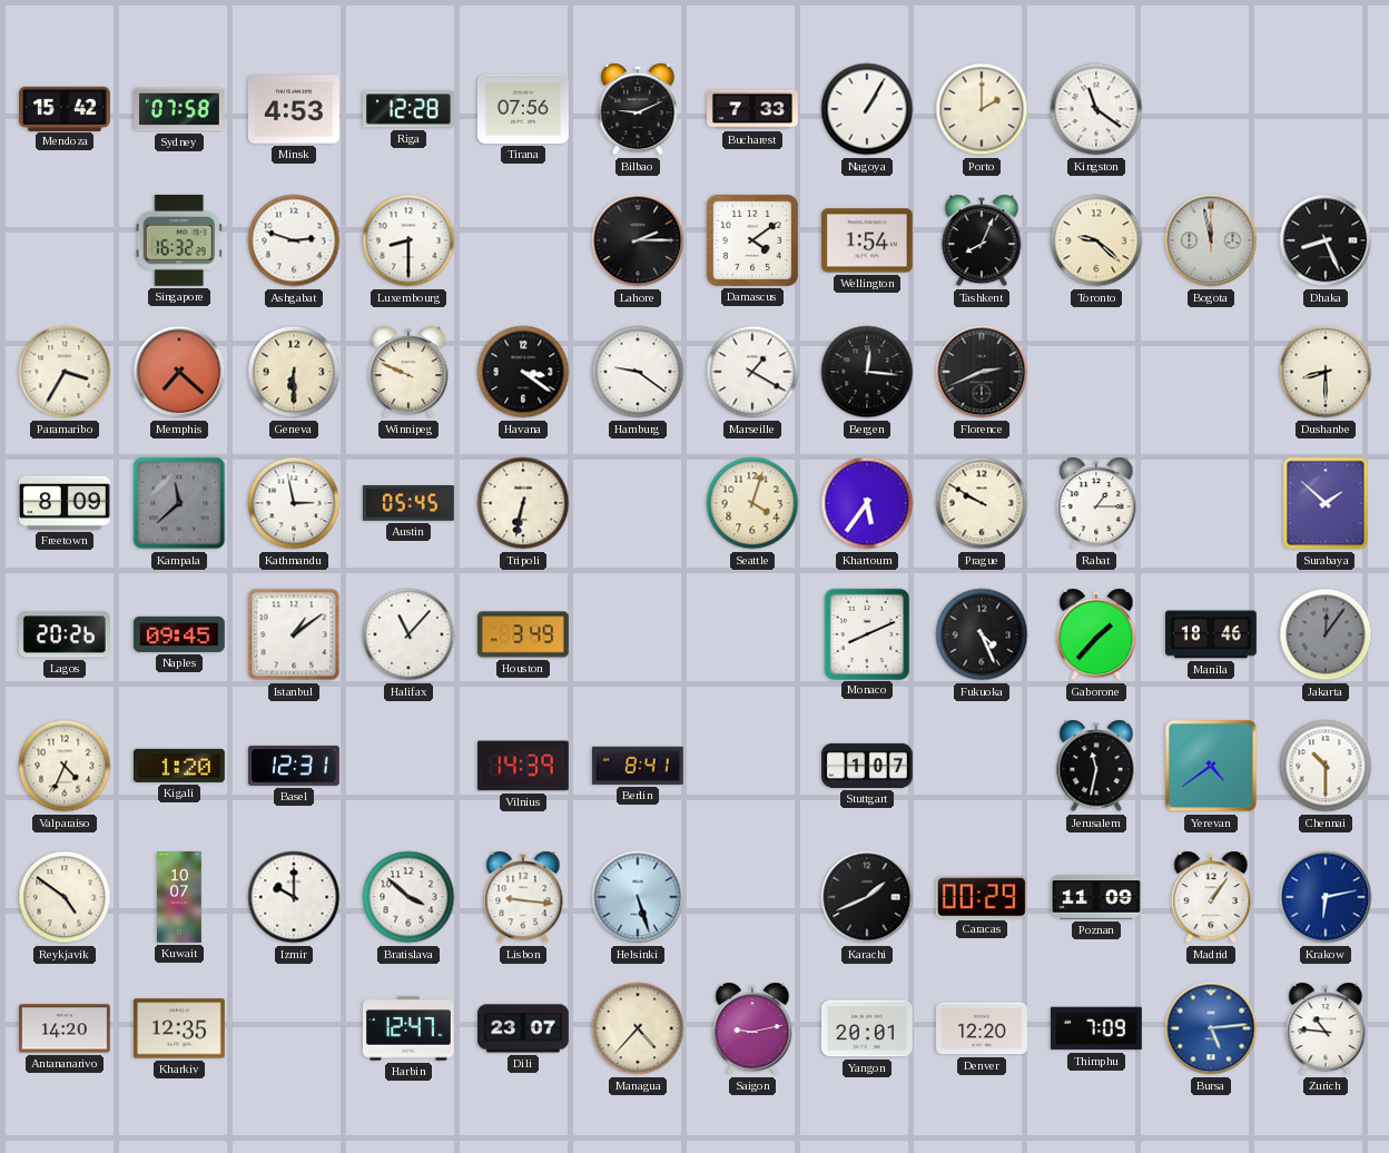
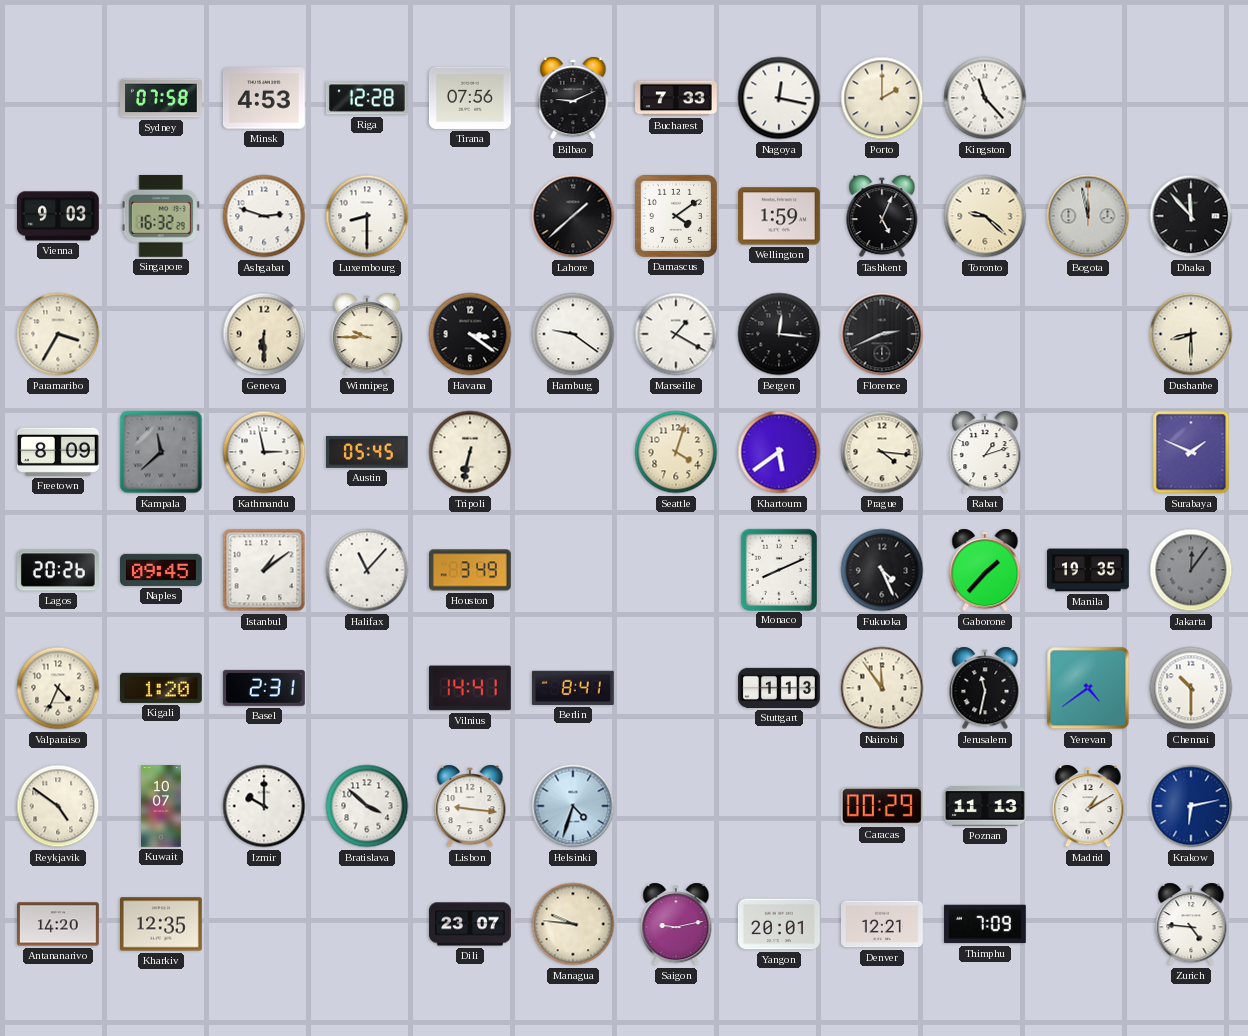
Mendoza: 15:42 -> none (66, 108)
Nagoya: 1:05 -> 12:17 (779, 98)
Kingston: 11:21 -> 11:23 (985, 98)
Vienna: none -> 9:03 (58, 216)
Lahore: 2:15 -> 1:38 (573, 216)
Wellington: 1:54 -> 1:59 (780, 216)
Tashkent: 8:04 -> 5:04 (882, 216)
Dhaka: 8:26 -> 11:53 (1191, 216)
Memphis: 7:22 -> none (179, 372)
Winnipeg: 9:49 -> 9:45 (367, 334)
Khartoum: 5:36 -> 5:39 (779, 452)
Prague: 9:50 -> 4:16 (882, 452)
Rabat: 1:15 -> 1:12 (985, 452)
Surabaya: 1:52 -> 1:49 (1191, 452)
Manila: 18:46 -> 19:35 (1089, 570)
Basel: 12:31 -> 2:31 (264, 688)
Vilnius: 14:39 -> 14:41 (470, 688)
Stuttgart: 1:07 -> 1:13 (780, 688)
Nairobi: none -> 11:54 (882, 688)
Helsinki: 5:27 -> 4:33 (573, 806)
Karachi: 1:41 -> none (867, 897)
Poznan: 11:09 -> 11:13 (986, 806)
Madrid: 1:06 -> 1:10 (1088, 806)
Harbin: 12:47 -> none (408, 1028)
Managua: 4:37 -> 9:46 (573, 924)
Denver: 12:20 -> 12:21 (883, 924)
Bursa: 5:14 -> none (1211, 1028)
Zurich: 10:46 -> 4:46 (1191, 924)
